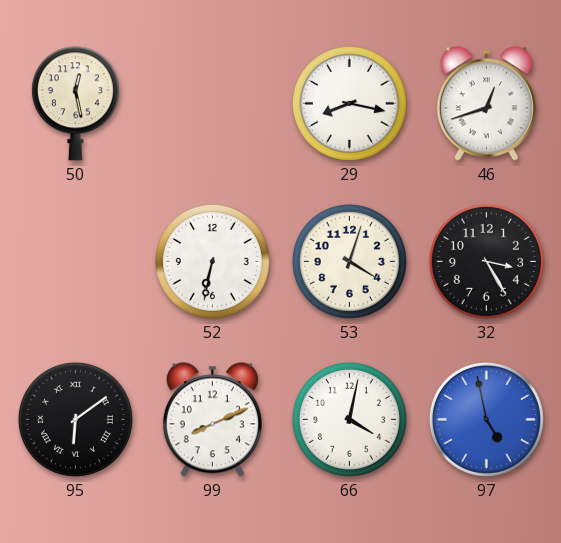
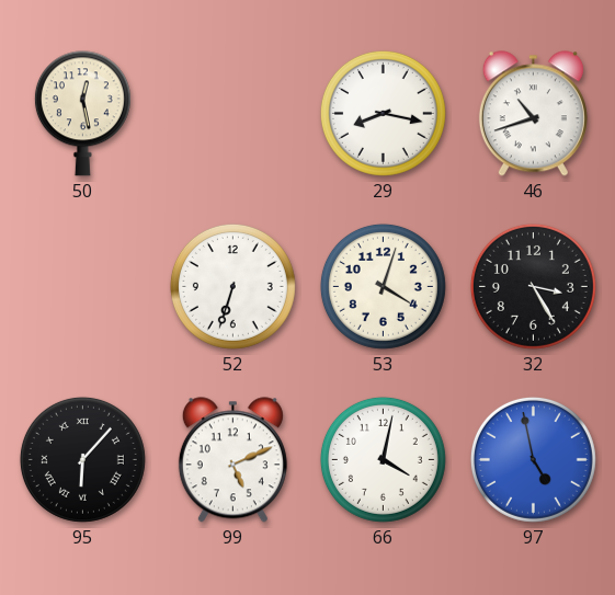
46: 12:42 -> 10:42 (533, 114)
52: 6:32 -> 6:33 (232, 286)
95: 6:09 -> 6:07 (82, 459)
99: 8:11 -> 5:11 (232, 460)
